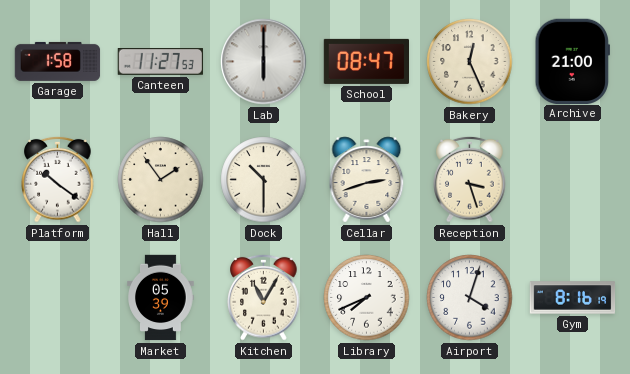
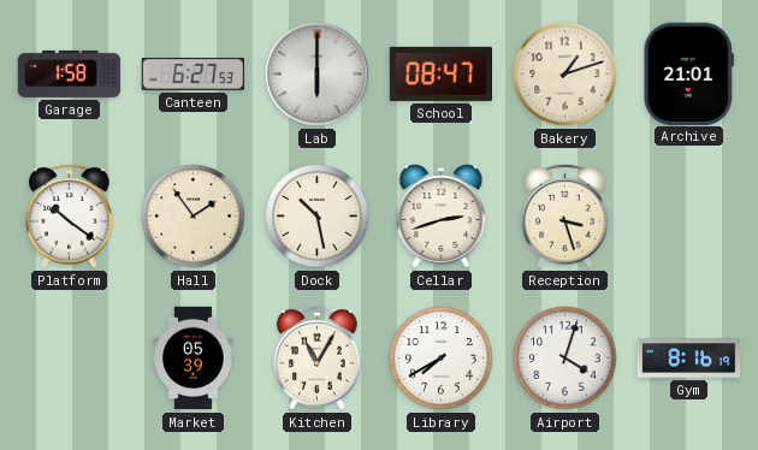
Canteen: 11:27 -> 6:27 (193, 75)
Bakery: 12:26 -> 1:12 (565, 75)
Archive: 21:00 -> 21:01 (688, 73)
Dock: 10:30 -> 10:28 (318, 217)
Library: 7:41 -> 7:40 (442, 359)
